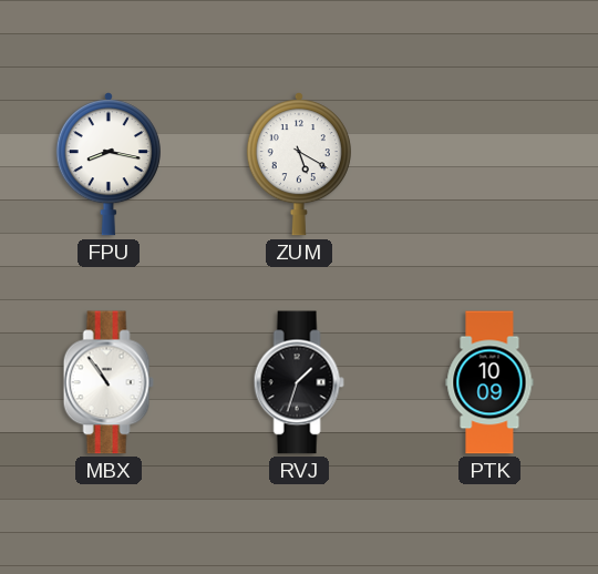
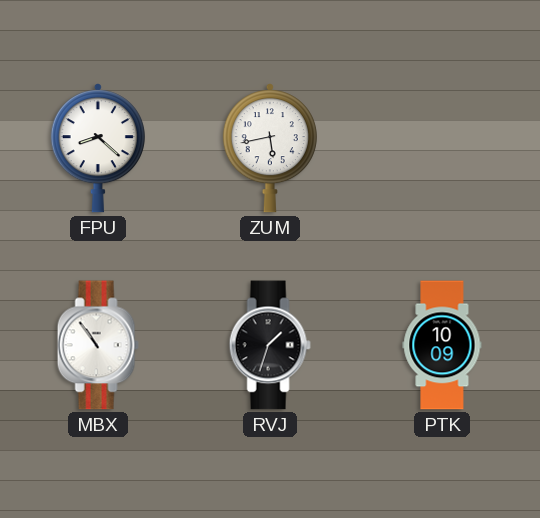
FPU: 8:17 -> 8:22 (98, 148)
ZUM: 5:20 -> 5:43 (270, 148)
